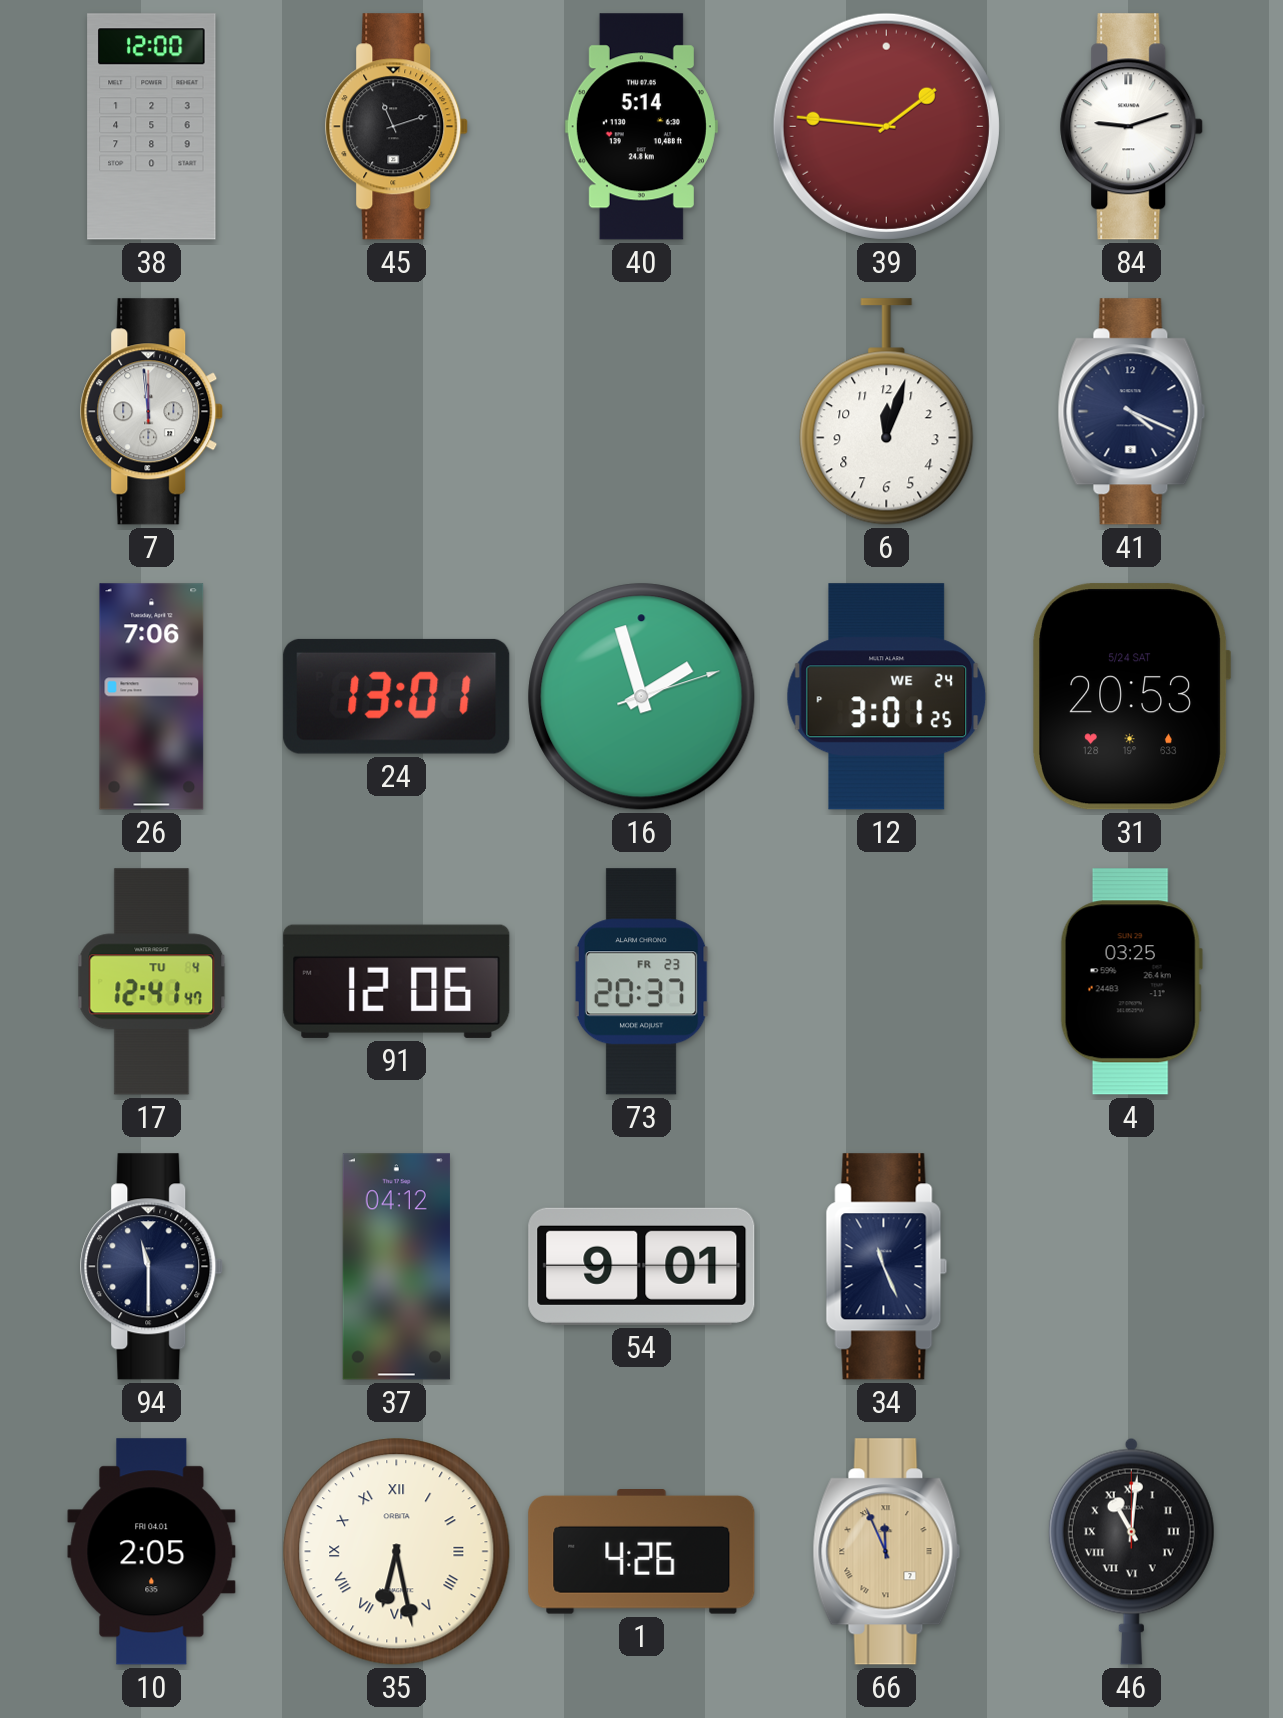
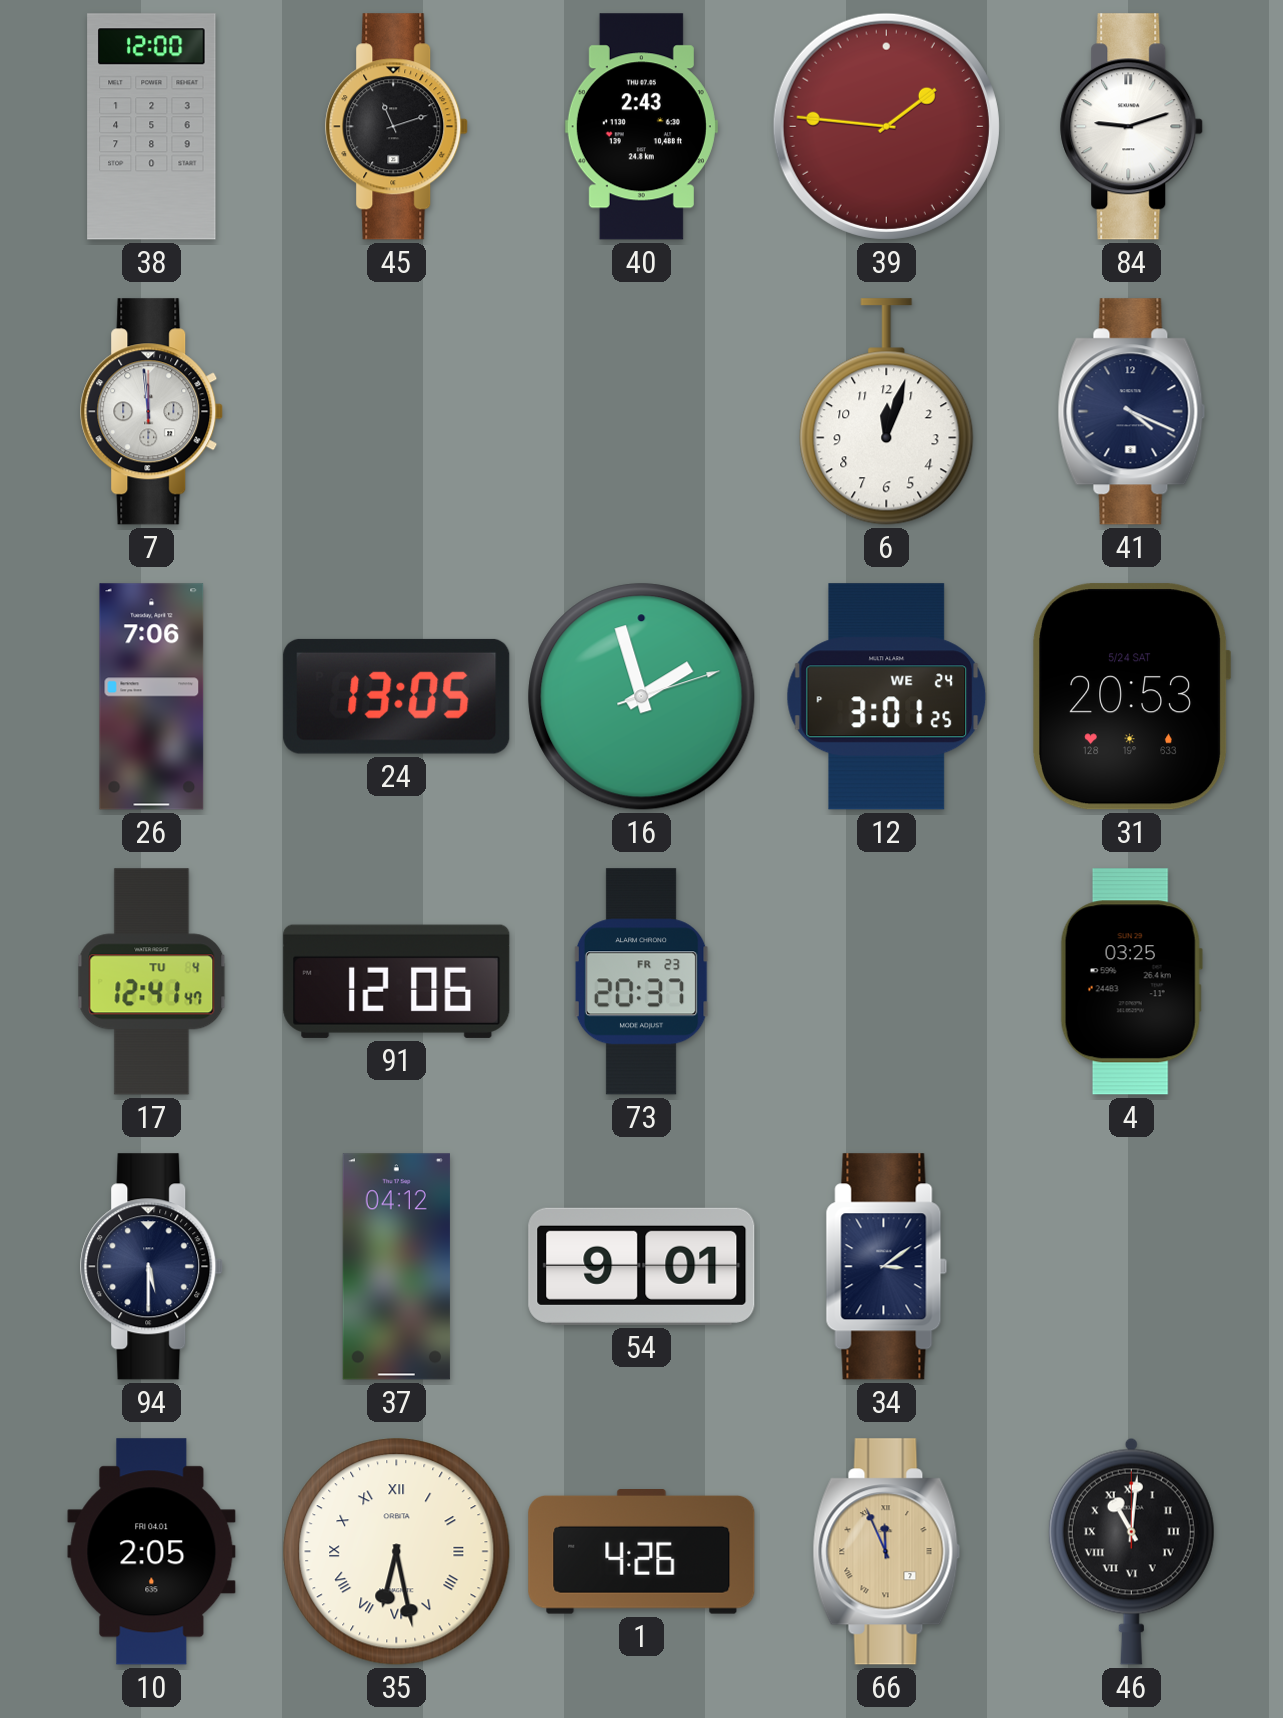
40: 5:14 -> 2:43 (641, 127)
24: 13:01 -> 13:05 (397, 696)
94: 11:30 -> 5:30 (152, 1267)
34: 11:26 -> 3:09 (887, 1267)
